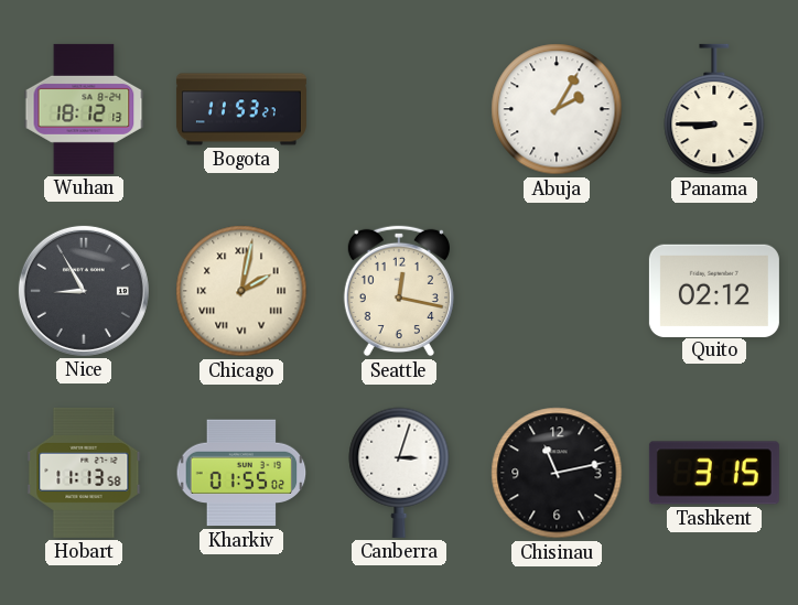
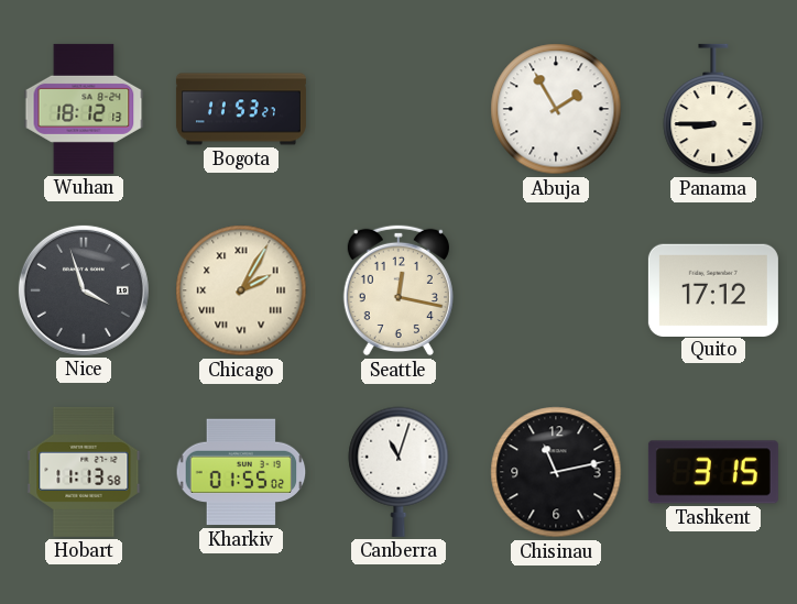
Abuja: 2:05 -> 1:55 (556, 109)
Nice: 8:55 -> 3:57 (84, 290)
Chicago: 2:02 -> 2:05 (241, 290)
Quito: 02:12 -> 17:12 (713, 289)
Canberra: 3:03 -> 11:03 (398, 472)
